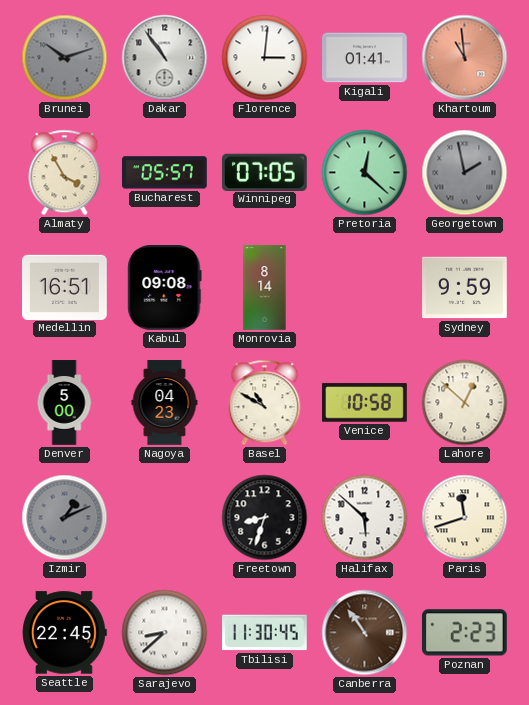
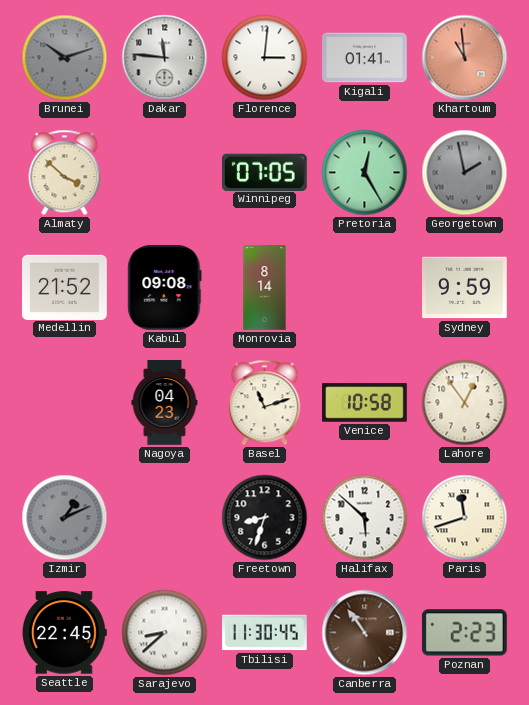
Dakar: 10:54 -> 11:46 (165, 58)
Almaty: 3:55 -> 3:52 (65, 173)
Bucharest: 05:57 -> none (165, 173)
Pretoria: 12:22 -> 12:25 (365, 173)
Medellin: 16:51 -> 21:52 (65, 287)
Denver: 5:00 -> none (64, 403)
Basel: 10:50 -> 11:12 (265, 403)
Lahore: 12:52 -> 12:54 (465, 403)
